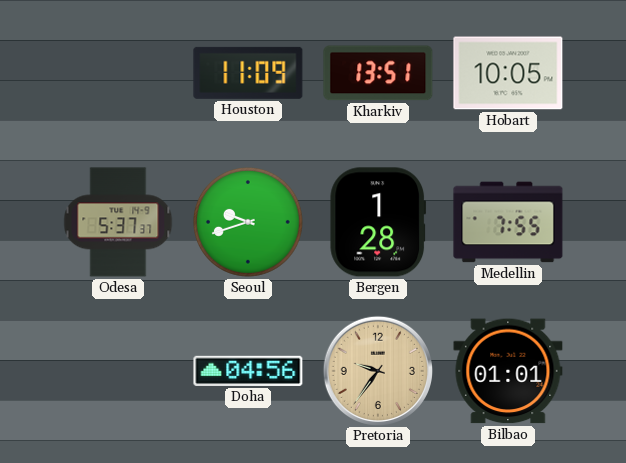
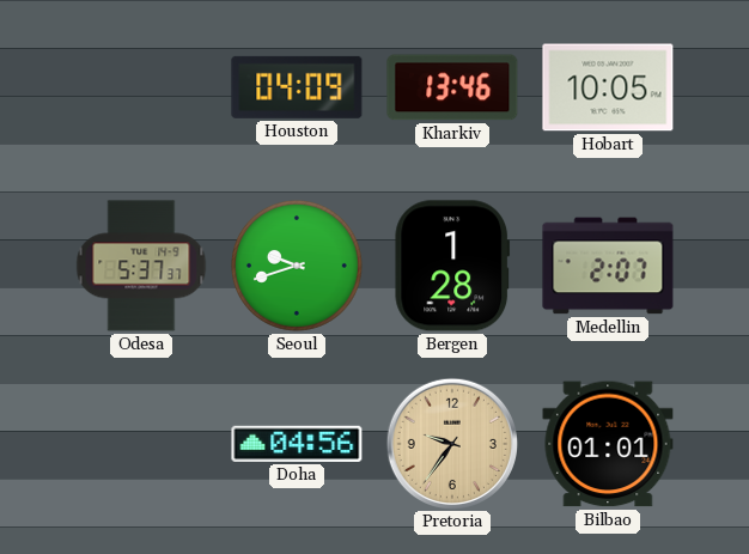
Houston: 11:09 -> 04:09 (297, 87)
Kharkiv: 13:51 -> 13:46 (452, 87)
Medellin: 7:55 -> 2:07 (608, 266)
